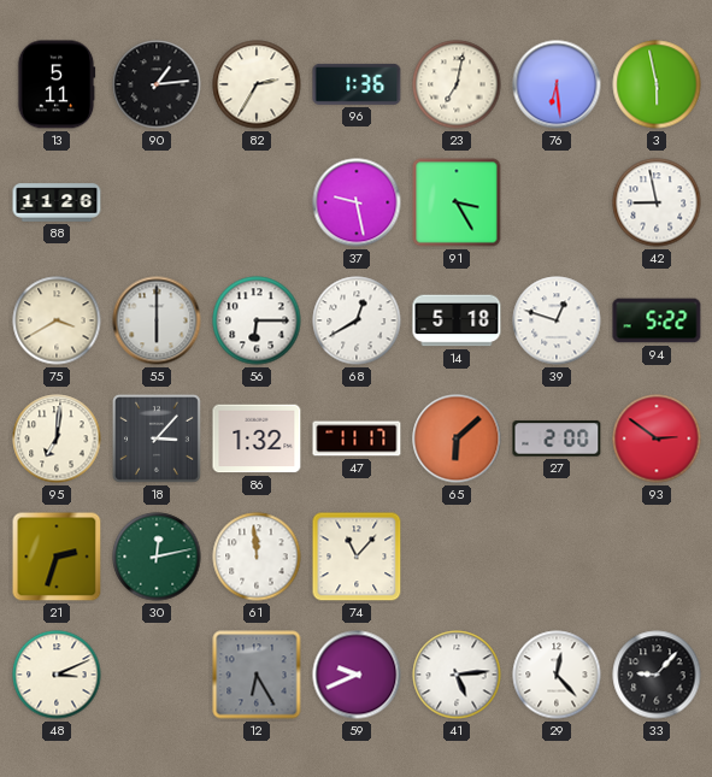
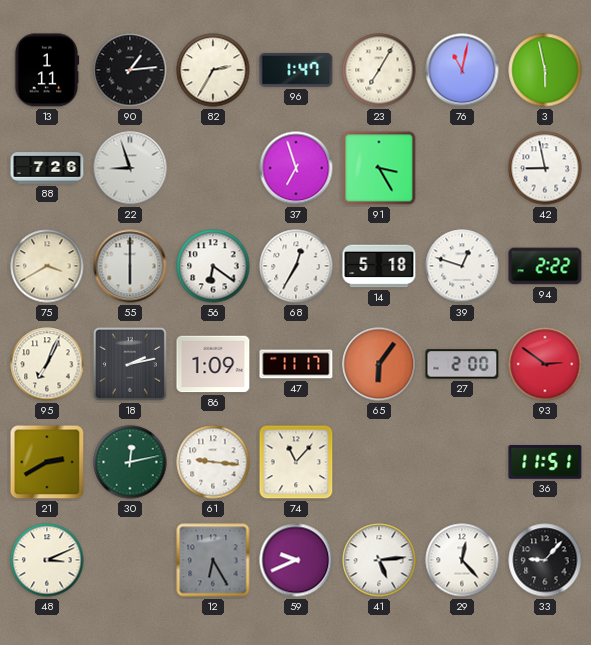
13: 5:11 -> 1:11 (47, 70)
96: 1:36 -> 1:47 (296, 70)
23: 7:02 -> 7:05 (379, 70)
76: 6:29 -> 11:02 (462, 70)
88: 11:26 -> 7:26 (47, 168)
22: none -> 8:57 (130, 168)
37: 9:28 -> 6:57 (296, 168)
56: 6:15 -> 6:21 (213, 266)
68: 12:40 -> 12:35 (296, 266)
94: 5:22 -> 2:22 (545, 266)
95: 7:01 -> 7:04 (47, 364)
18: 3:07 -> 2:13 (130, 364)
86: 1:32 -> 1:09 (213, 364)
65: 6:08 -> 6:06 (379, 364)
21: 2:33 -> 2:40 (47, 462)
61: 11:59 -> 9:16 (213, 462)
36: none -> 11:51 (545, 463)
